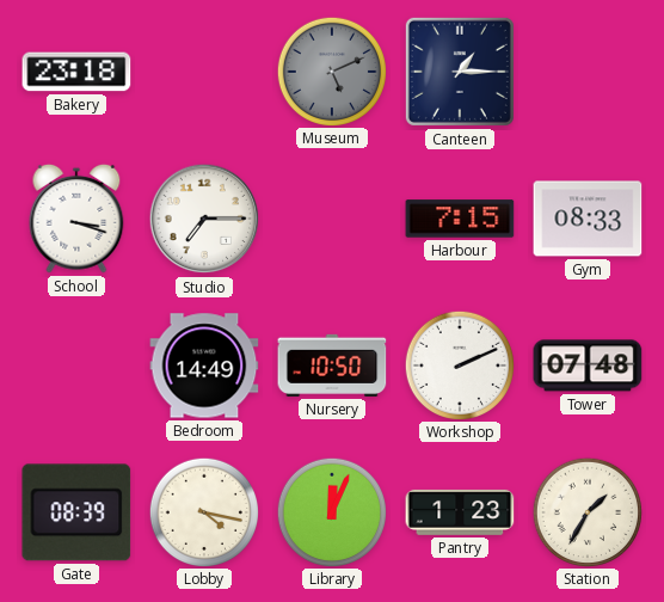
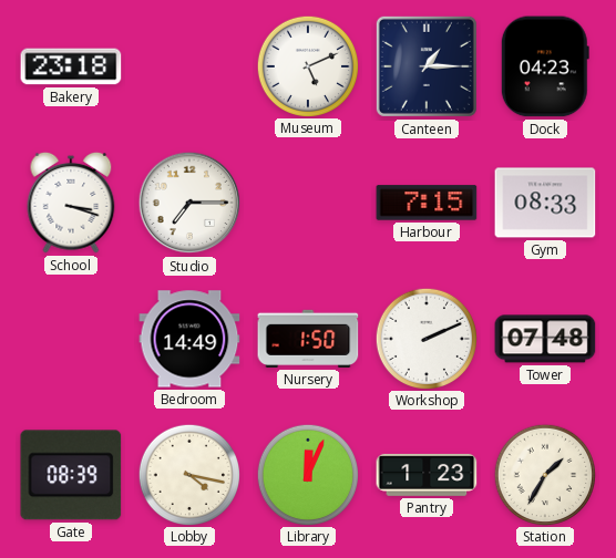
Museum dial: grey -> white (307, 65)
Dock: none -> 04:23 (545, 66)
Nursery: 10:50 -> 1:50 (308, 339)
